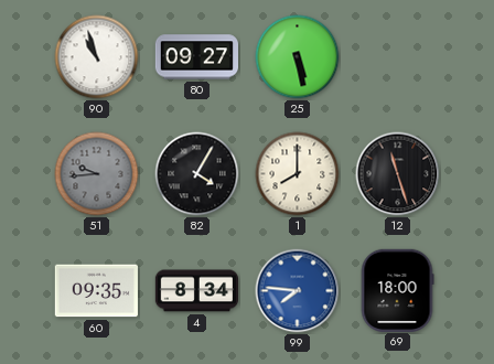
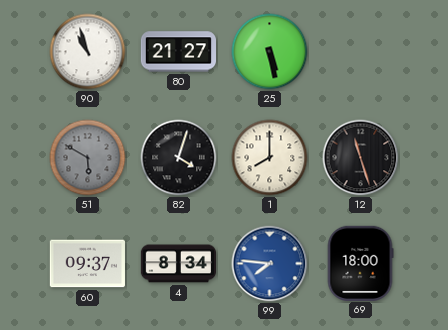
80: 09:27 -> 21:27 (178, 52)
51: 9:44 -> 5:50 (88, 158)
82: 4:05 -> 4:03 (179, 158)
60: 09:35 -> 09:37 (87, 264)
